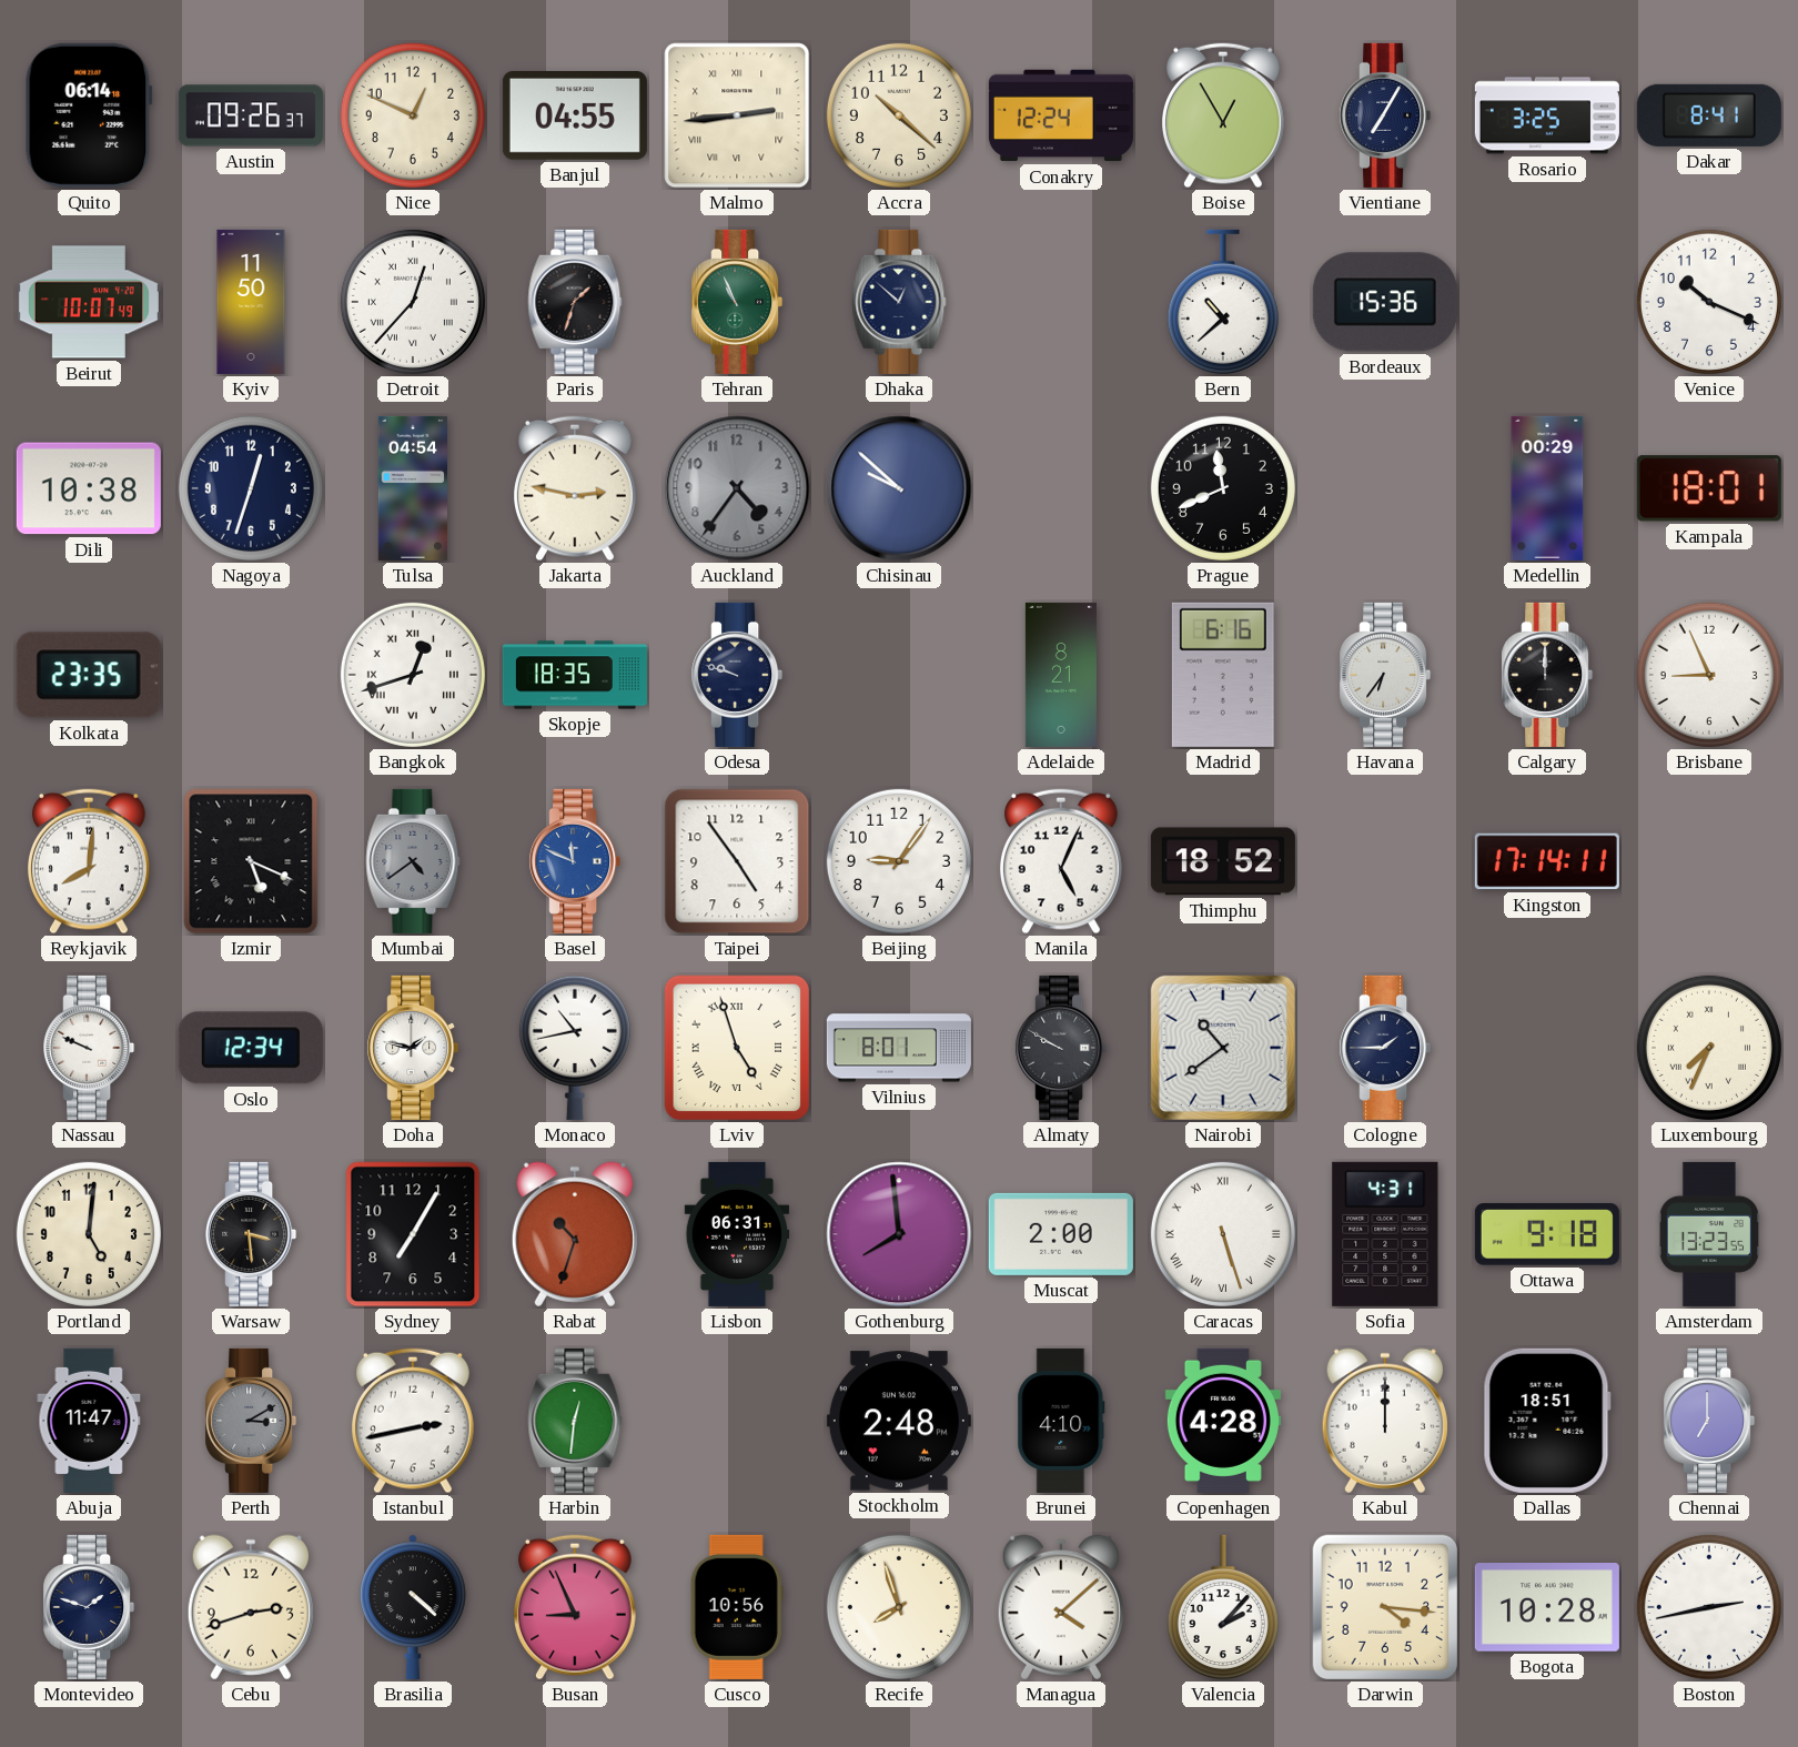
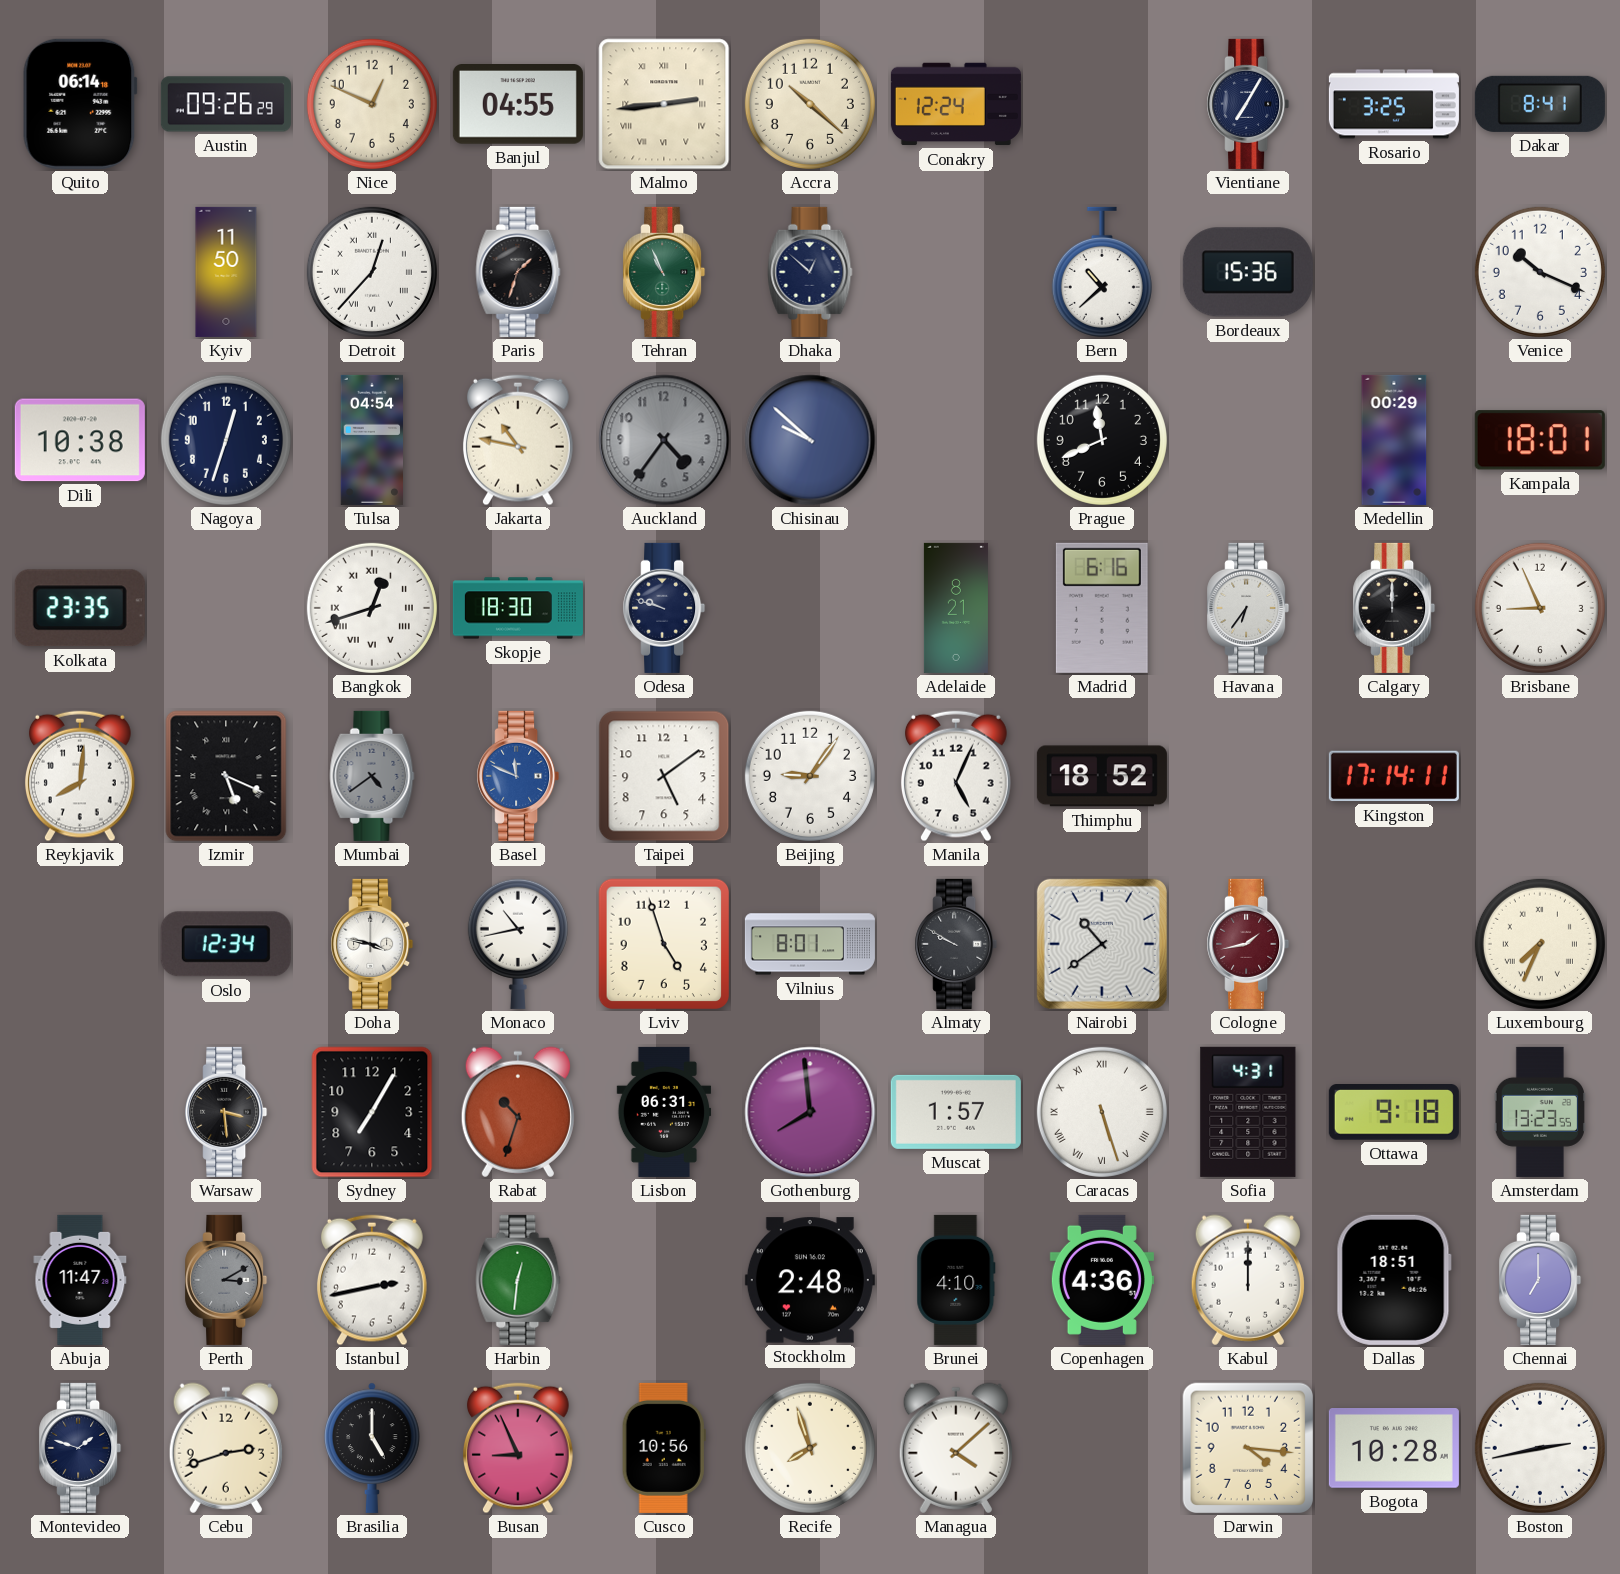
Austin: 09:26:37 -> 09:26:29 (226, 104)
Boise: 12:55 -> none (1223, 115)
Beirut: 10:07 -> none (89, 302)
Jakarta: 2:47 -> 10:47 (518, 440)
Skopje: 18:35 -> 18:30 (518, 608)
Taipei: 4:54 -> 5:09 (664, 776)
Nassau: 9:49 -> none (89, 1048)
Doha: 1:47 -> 3:47 (372, 944)
Lviv numerals: Roman -> Arabic (664, 944)
Cologne: 1:45 -> 1:43 (1248, 944)
Cologne dial: navy -> burgundy (1248, 944)
Portland: 5:01 -> none (89, 1234)
Muscat: 2:00 -> 1:57 (956, 1112)
Copenhagen: 4:28 -> 4:36 (1102, 1280)
Brasilia: 4:22 -> 5:00 (372, 1448)
Valencia: 2:07 -> none (1223, 1607)
